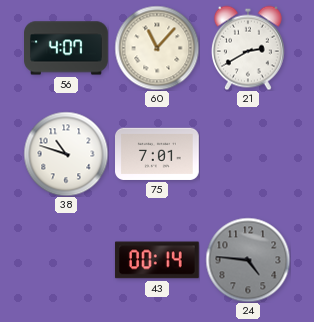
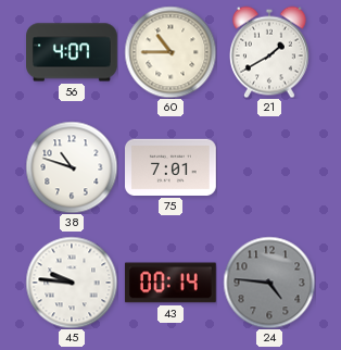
60: 11:07 -> 10:45 (171, 52)
21: 2:40 -> 1:40 (269, 52)
45: none -> 9:46 (72, 283)
